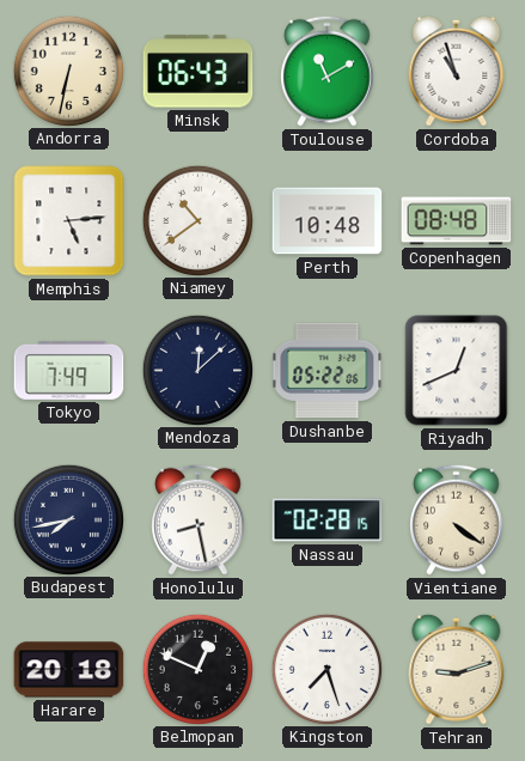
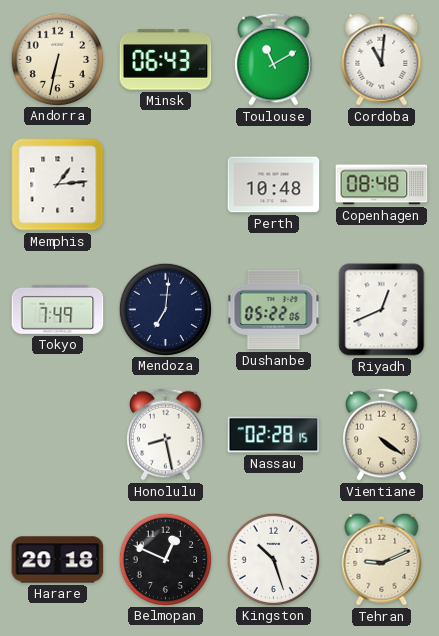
Cordoba: 10:57 -> 11:01 (382, 59)
Memphis: 5:14 -> 1:14 (58, 185)
Niamey: 10:39 -> none (197, 220)
Mendoza: 12:08 -> 7:01 (165, 309)
Budapest: 7:43 -> none (68, 519)
Kingston: 7:27 -> 10:27 (273, 559)
Tehran: 9:12 -> 9:11 (382, 559)
